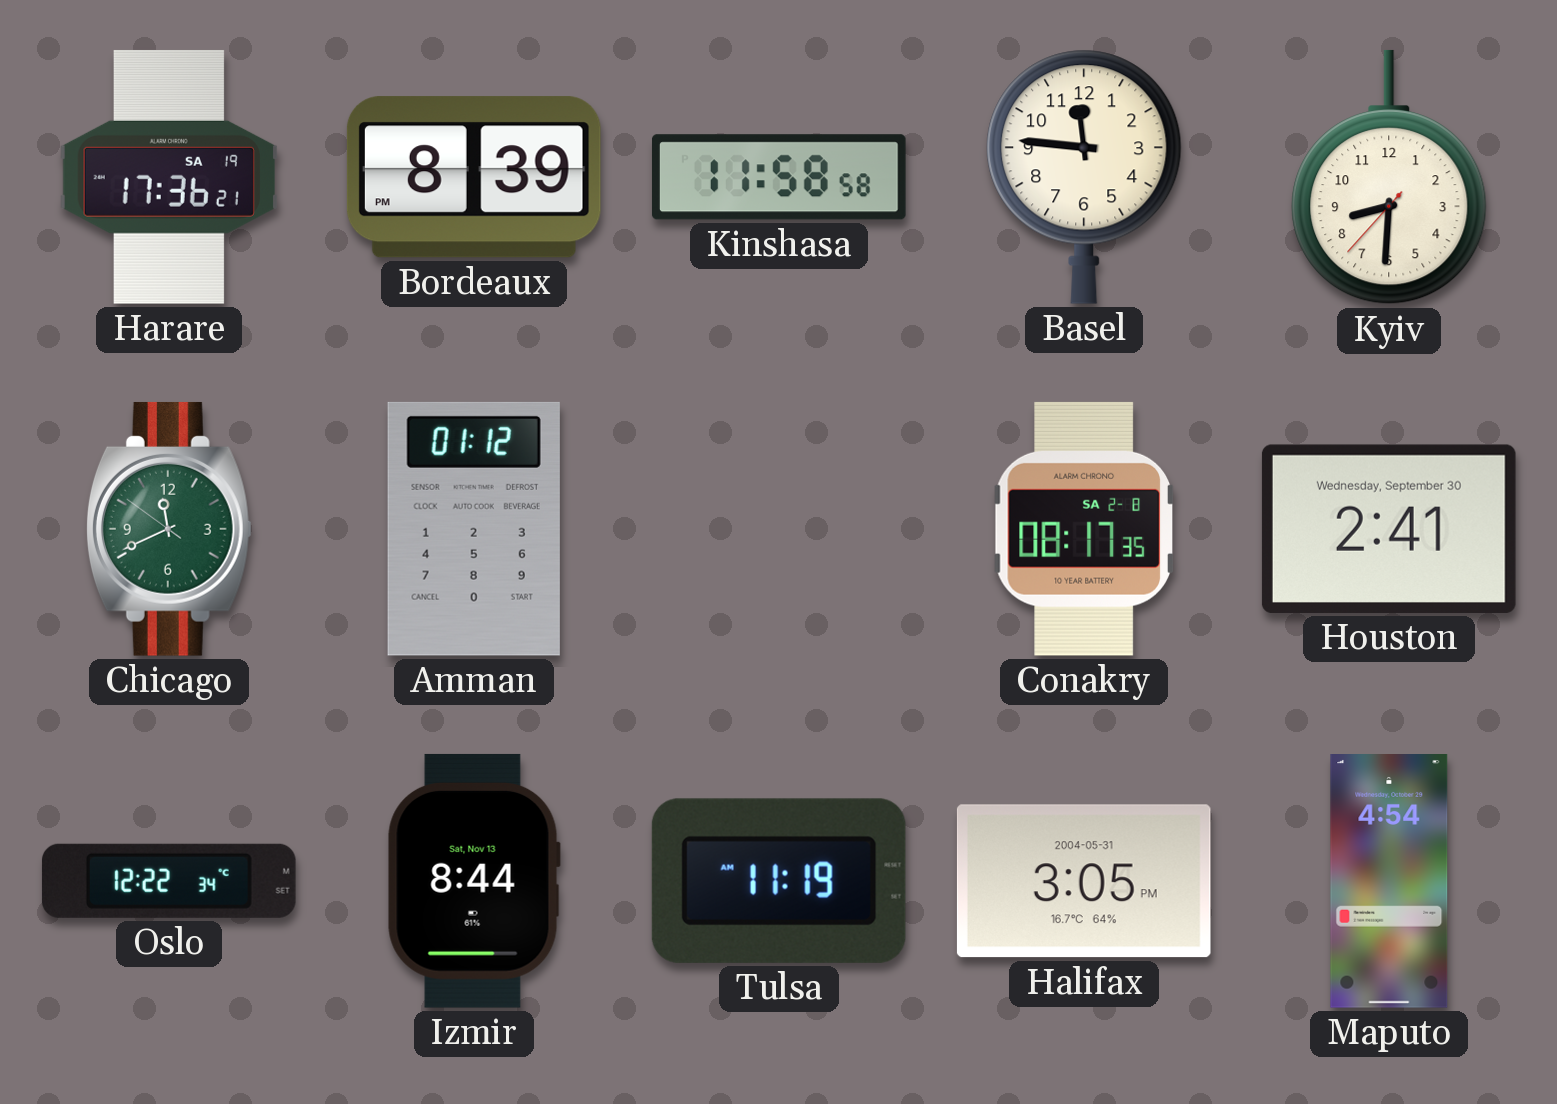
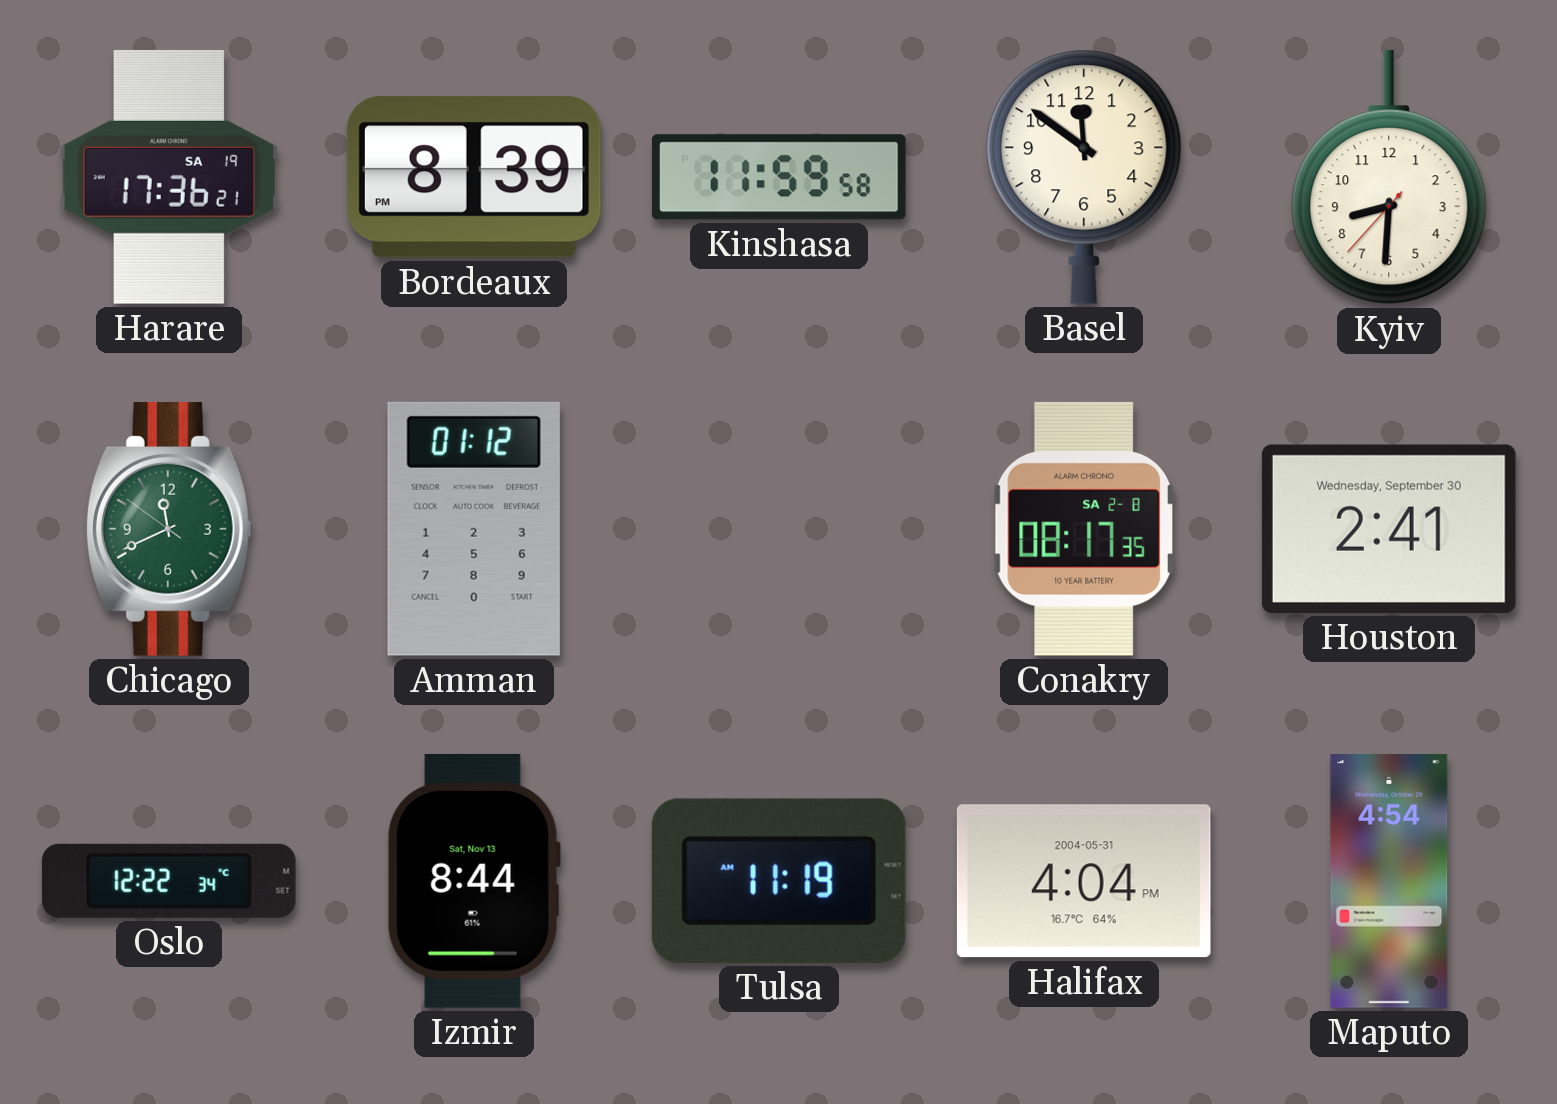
Kinshasa: 11:58 -> 11:59 (779, 177)
Basel: 11:46 -> 11:51 (1084, 177)
Halifax: 3:05 -> 4:04 (1084, 881)
